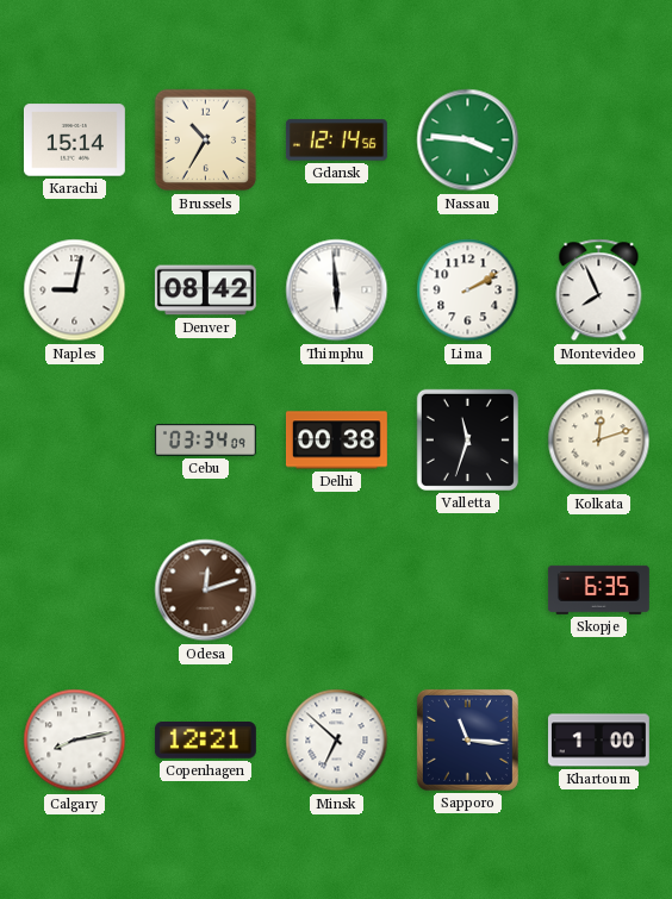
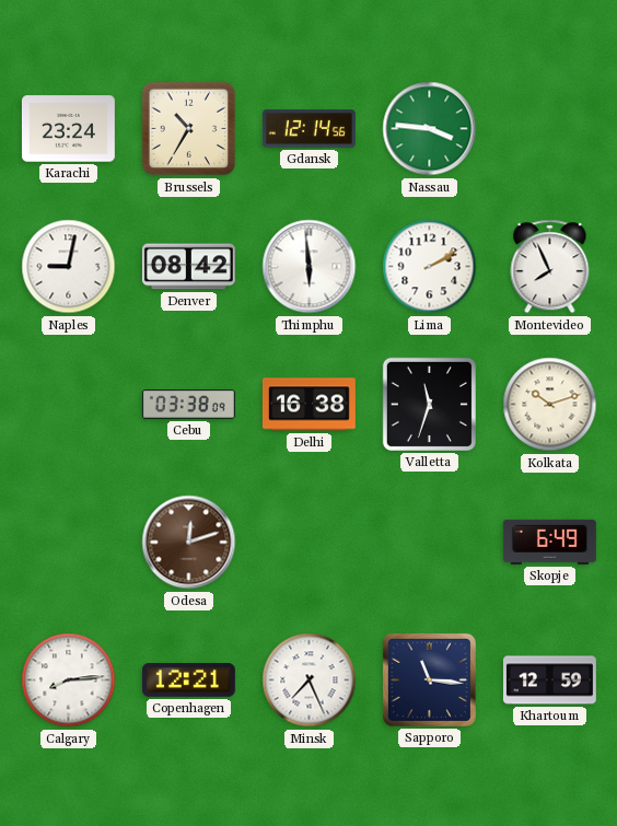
Karachi: 15:14 -> 23:24 (68, 129)
Cebu: 03:34 -> 03:38 (188, 405)
Delhi: 00:38 -> 16:38 (308, 405)
Kolkata: 12:12 -> 10:12 (550, 405)
Skopje: 6:35 -> 6:49 (549, 542)
Calgary: 8:13 -> 8:14 (69, 680)
Minsk: 6:52 -> 7:26 (310, 680)
Khartoum: 1:00 -> 12:59 (549, 680)
